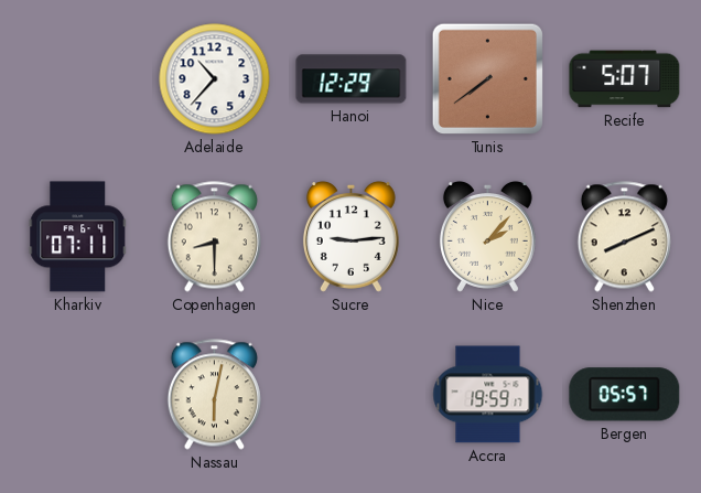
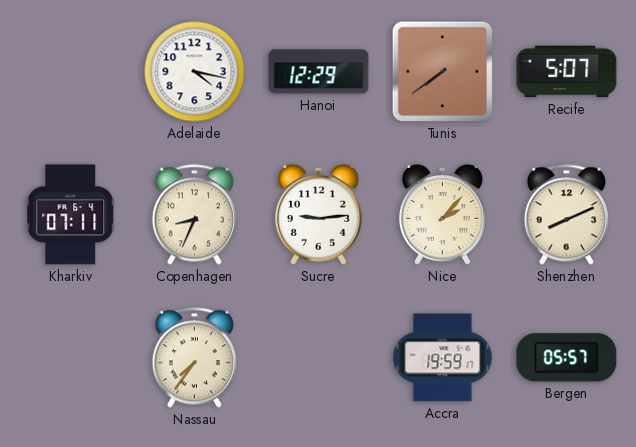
Adelaide: 10:37 -> 4:17 (195, 72)
Copenhagen: 8:30 -> 8:34 (194, 215)
Nassau: 6:02 -> 7:36 (194, 358)
